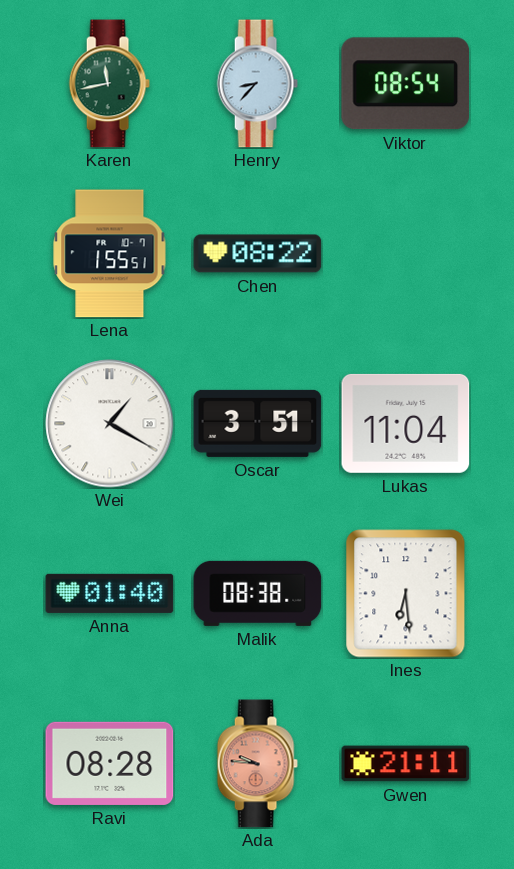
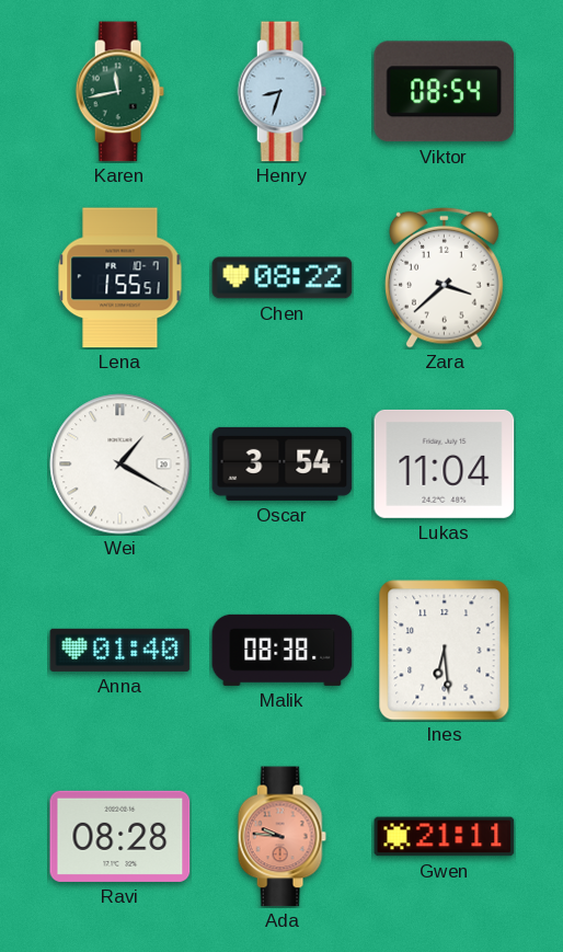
Henry: 8:37 -> 8:33 (281, 92)
Zara: none -> 3:38 (445, 277)
Oscar: 3:51 -> 3:54 (283, 463)
